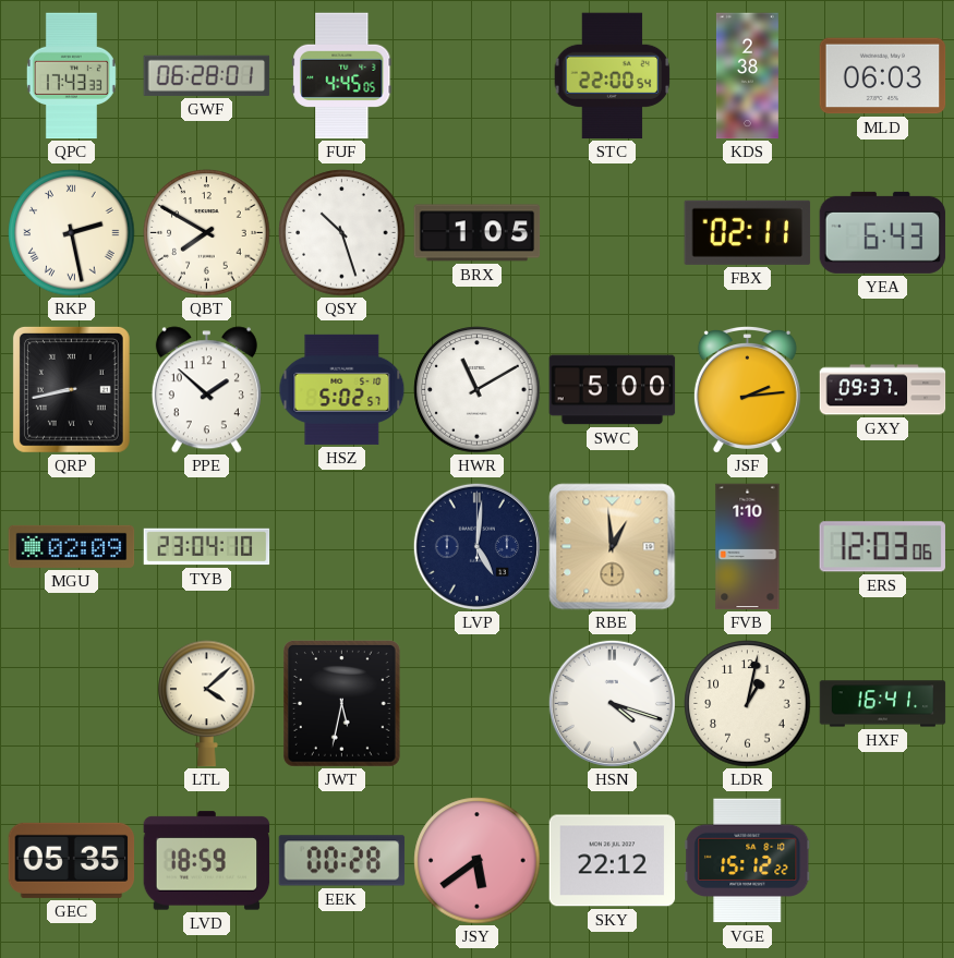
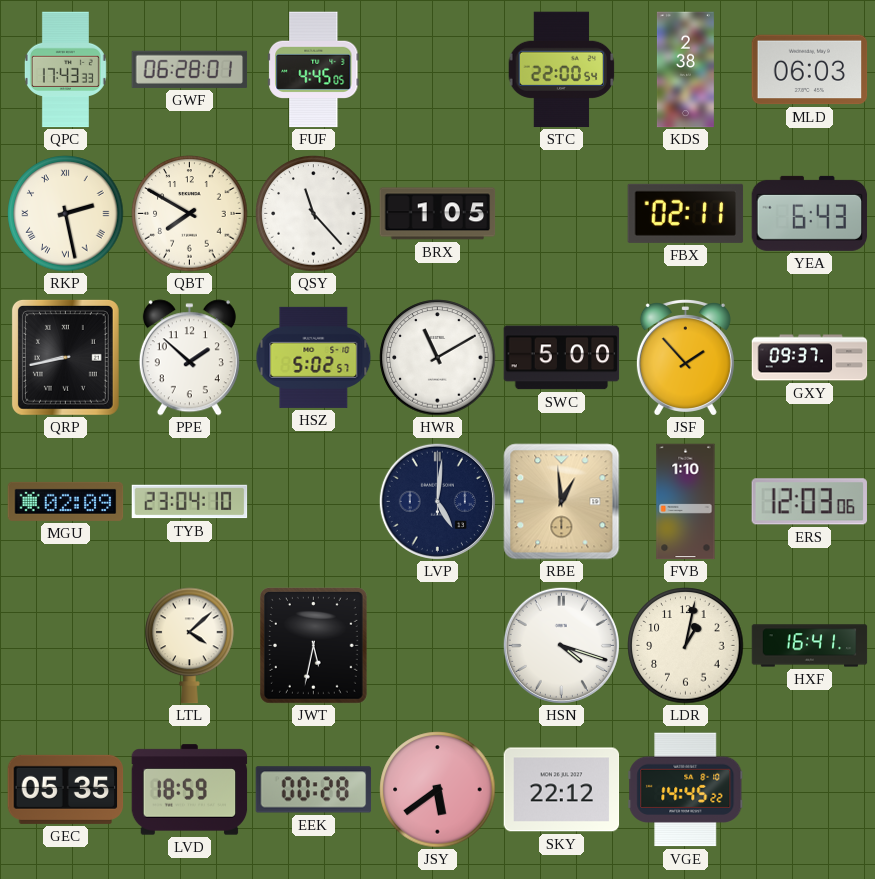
QSY: 10:27 -> 11:23 (314, 214)
JSF: 2:14 -> 1:53 (685, 358)
VGE: 15:12 -> 14:45 (686, 790)
